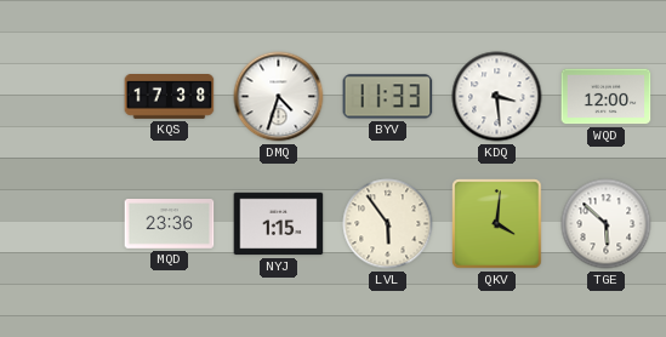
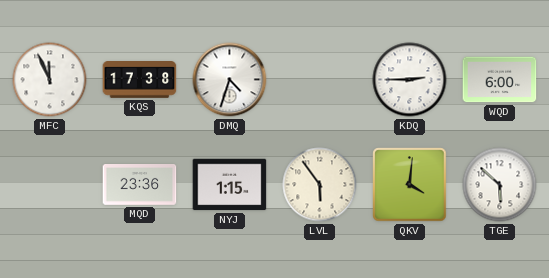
MFC: none -> 11:56 (50, 80)
BYV: 11:33 -> none (388, 97)
KDQ: 3:29 -> 2:45 (410, 80)
WQD: 12:00 -> 6:00 (500, 80)
